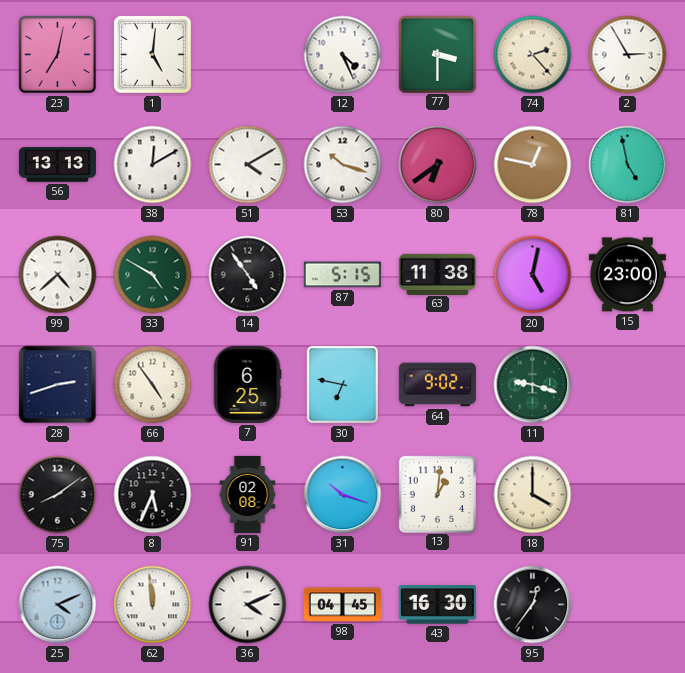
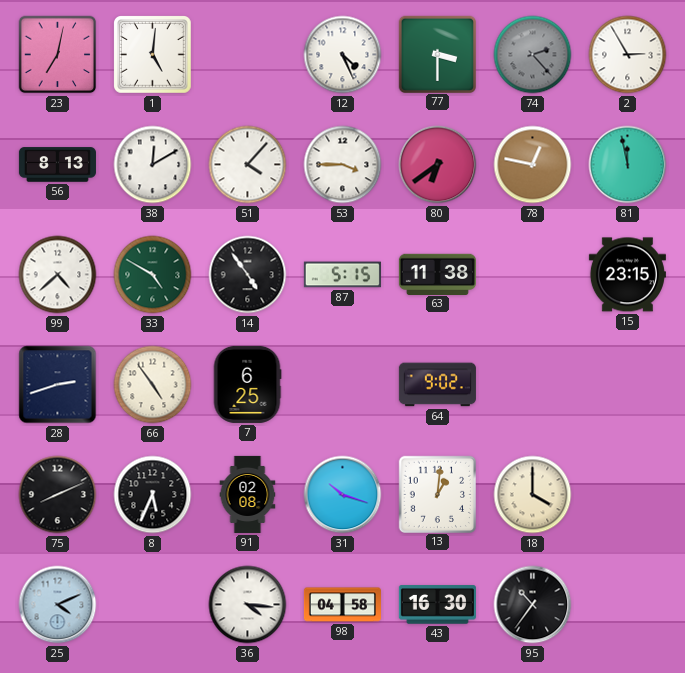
74 dial: cream -> grey (533, 55)
56: 13:13 -> 8:13 (57, 165)
51: 4:10 -> 4:07 (248, 165)
53: 10:18 -> 3:45 (343, 165)
81: 4:58 -> 11:58 (628, 165)
20: 5:02 -> none (533, 275)
15: 23:00 -> 23:15 (627, 275)
30: 6:47 -> none (343, 385)
11: 9:18 -> none (533, 385)
75: 8:09 -> 8:11 (58, 495)
62: 11:59 -> none (153, 605)
36: 4:11 -> 4:16 (248, 605)
98: 04:45 -> 04:58 (342, 605)
95: 12:36 -> 10:36 (533, 605)
